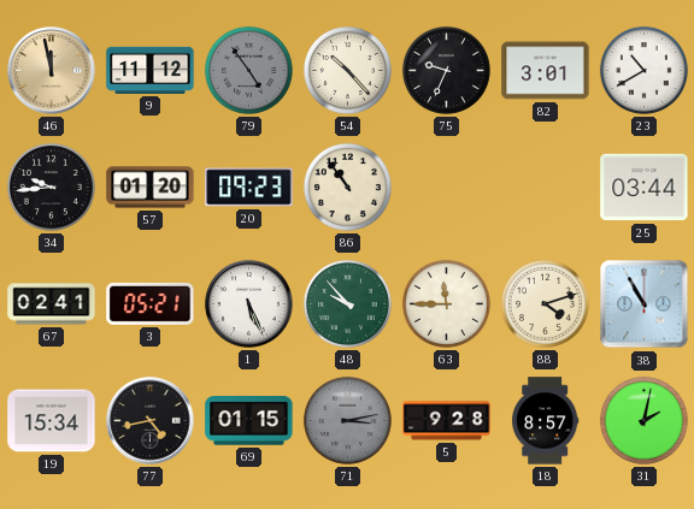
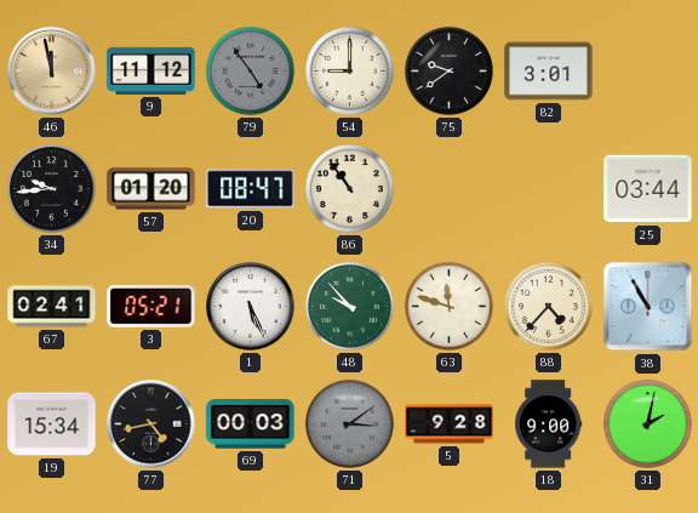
54: 10:23 -> 9:00 (349, 70)
75: 9:34 -> 9:39 (448, 70)
23: 10:40 -> none (643, 70)
20: 09:23 -> 08:47 (251, 189)
63: 11:45 -> 11:48 (448, 306)
88: 4:12 -> 4:37 (548, 306)
69: 01:15 -> 00:03 (251, 424)
71: 3:13 -> 3:09 (349, 423)
18: 8:57 -> 9:00 (549, 424)
